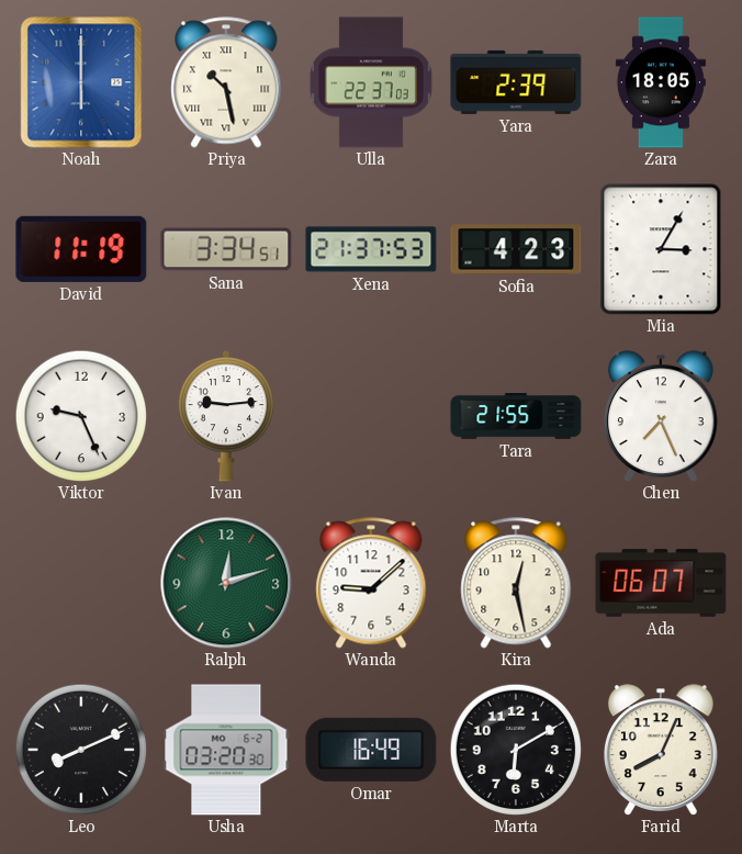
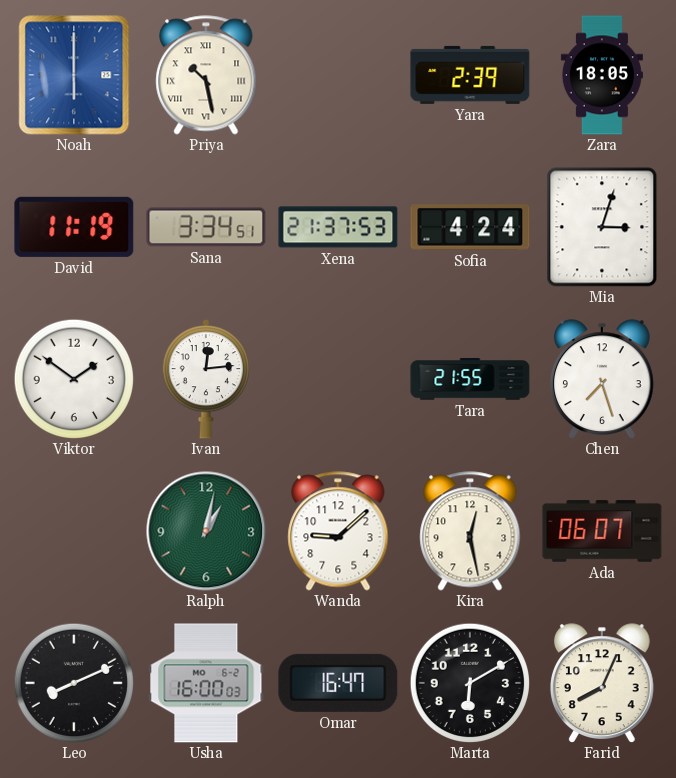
Ulla: 22:37 -> none (371, 82)
Sofia: 4:23 -> 4:24 (470, 227)
Mia: 3:05 -> 3:03 (602, 227)
Viktor: 9:26 -> 1:51 (73, 378)
Ivan: 9:14 -> 12:14 (205, 379)
Chen: 7:26 -> 7:27 (602, 379)
Ralph: 12:12 -> 1:02 (206, 531)
Usha: 03:20 -> 16:00 (206, 683)
Omar: 16:49 -> 16:47 (338, 683)
